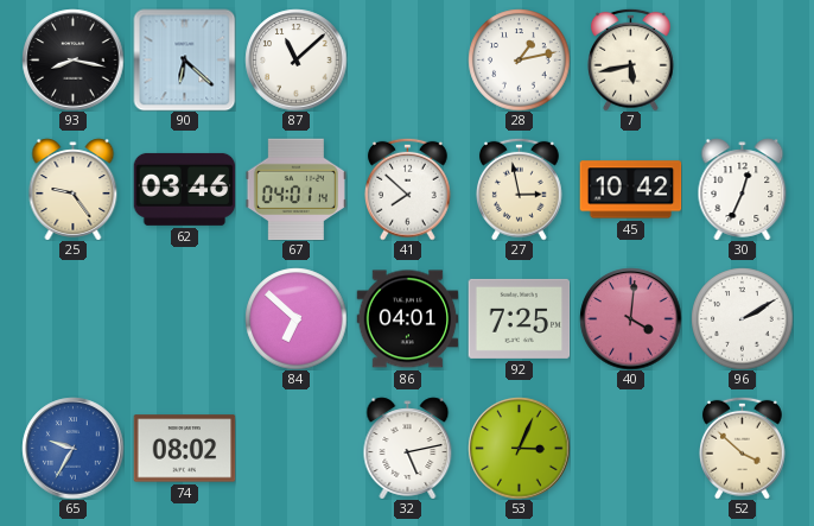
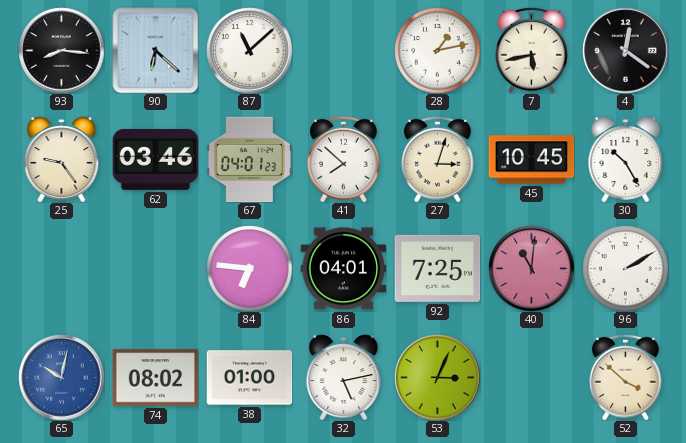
93: 8:17 -> 8:16 (61, 50)
4: none -> 12:21 (625, 50)
67: 04:01:14 -> 04:01:23 (249, 159)
27: 2:58 -> 3:03 (438, 159)
45: 10:42 -> 10:45 (531, 160)
30: 12:34 -> 10:25 (626, 159)
84: 6:52 -> 6:46 (249, 268)
40: 4:01 -> 11:01 (531, 268)
65: 9:35 -> 10:02 (61, 377)
38: none -> 01:00 (249, 378)
